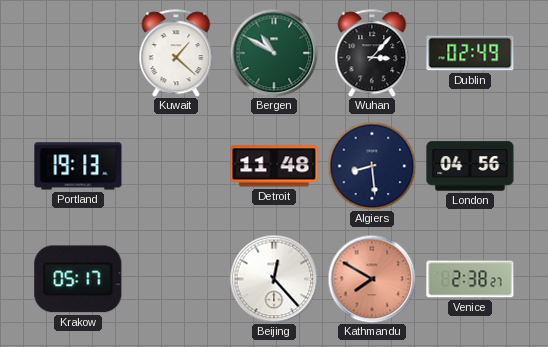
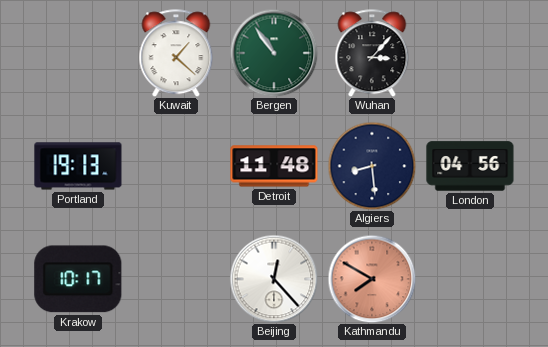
Bergen: 10:50 -> 10:54 (274, 53)
Dublin: 02:49 -> none (470, 53)
Krakow: 05:17 -> 10:17 (78, 279)
Venice: 2:38 -> none (470, 279)
